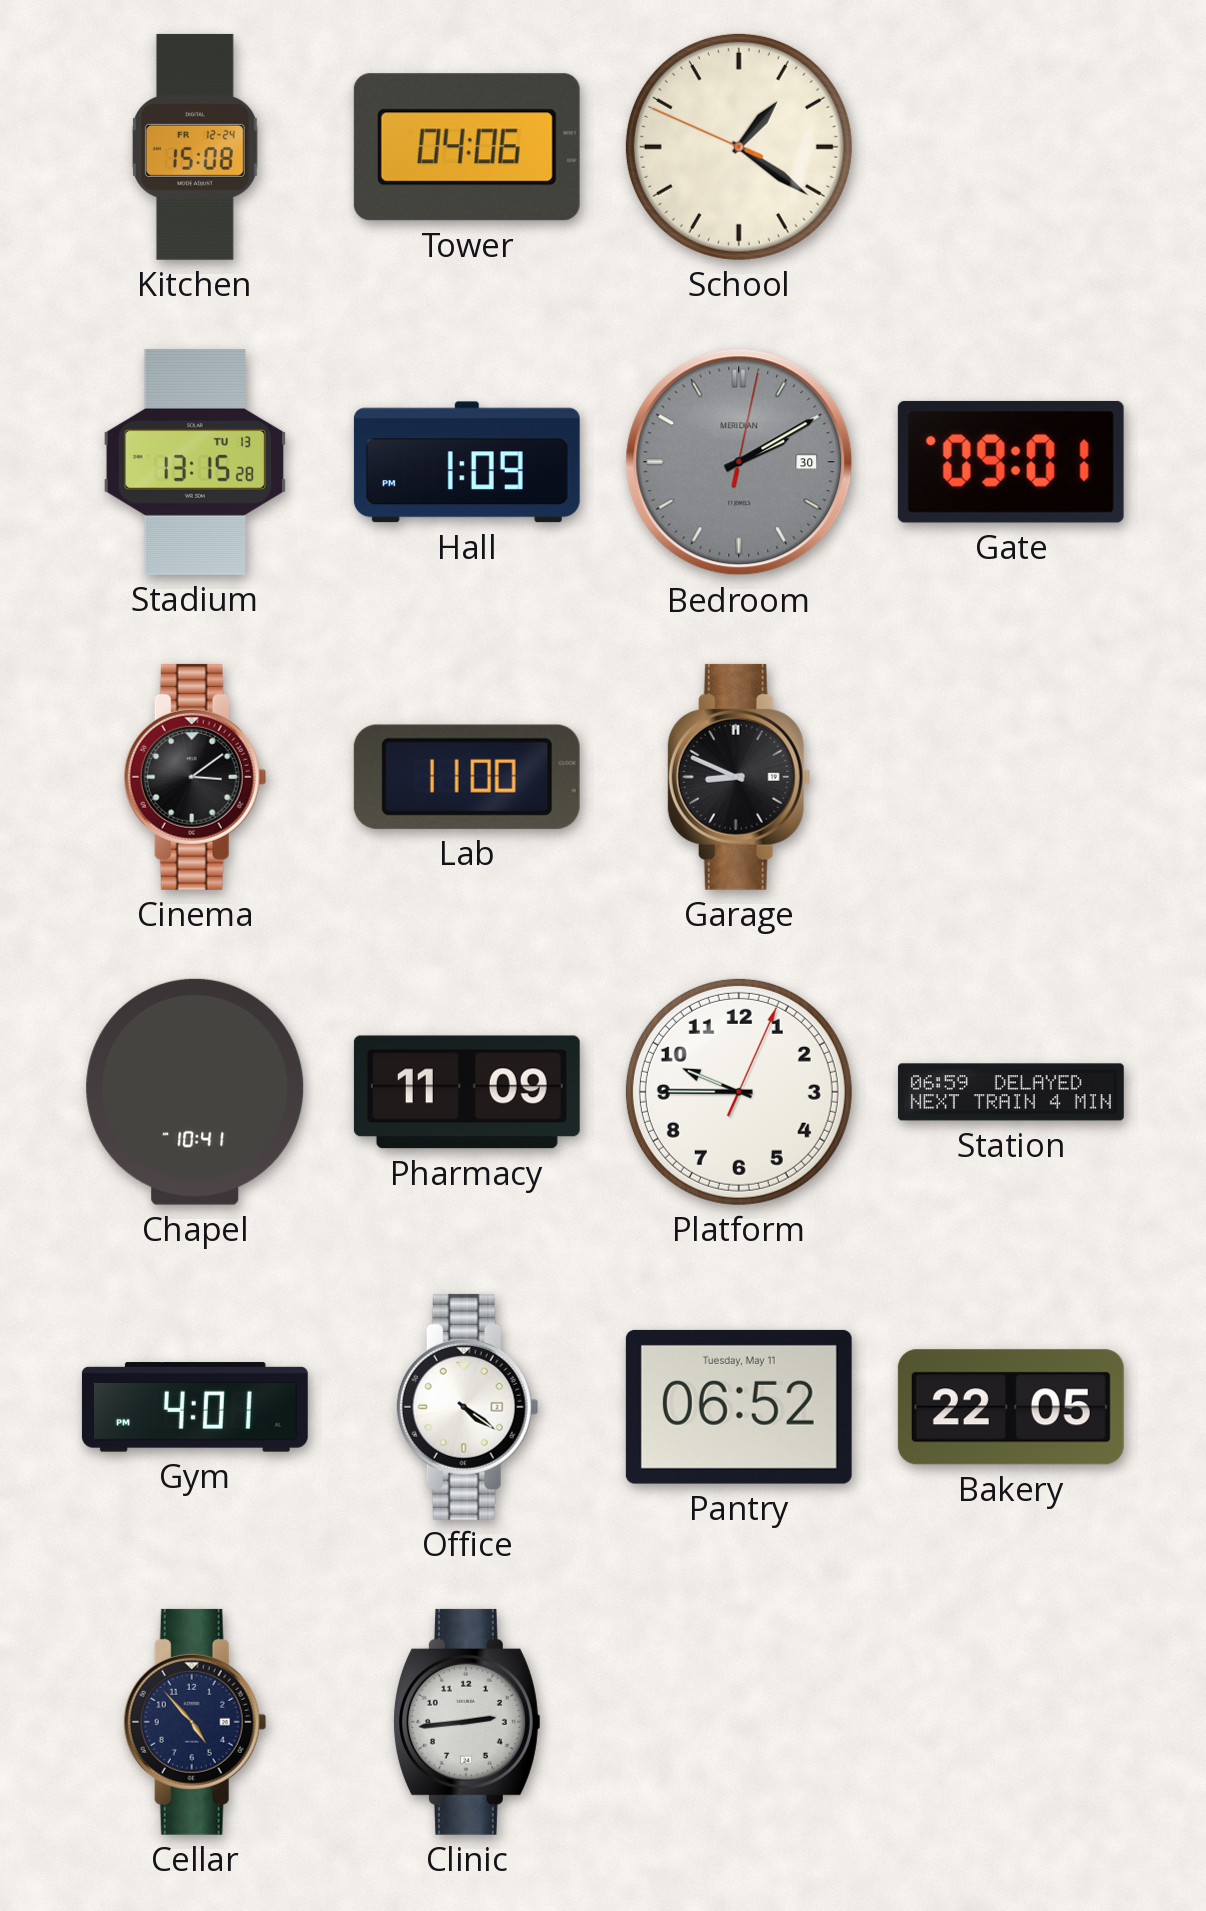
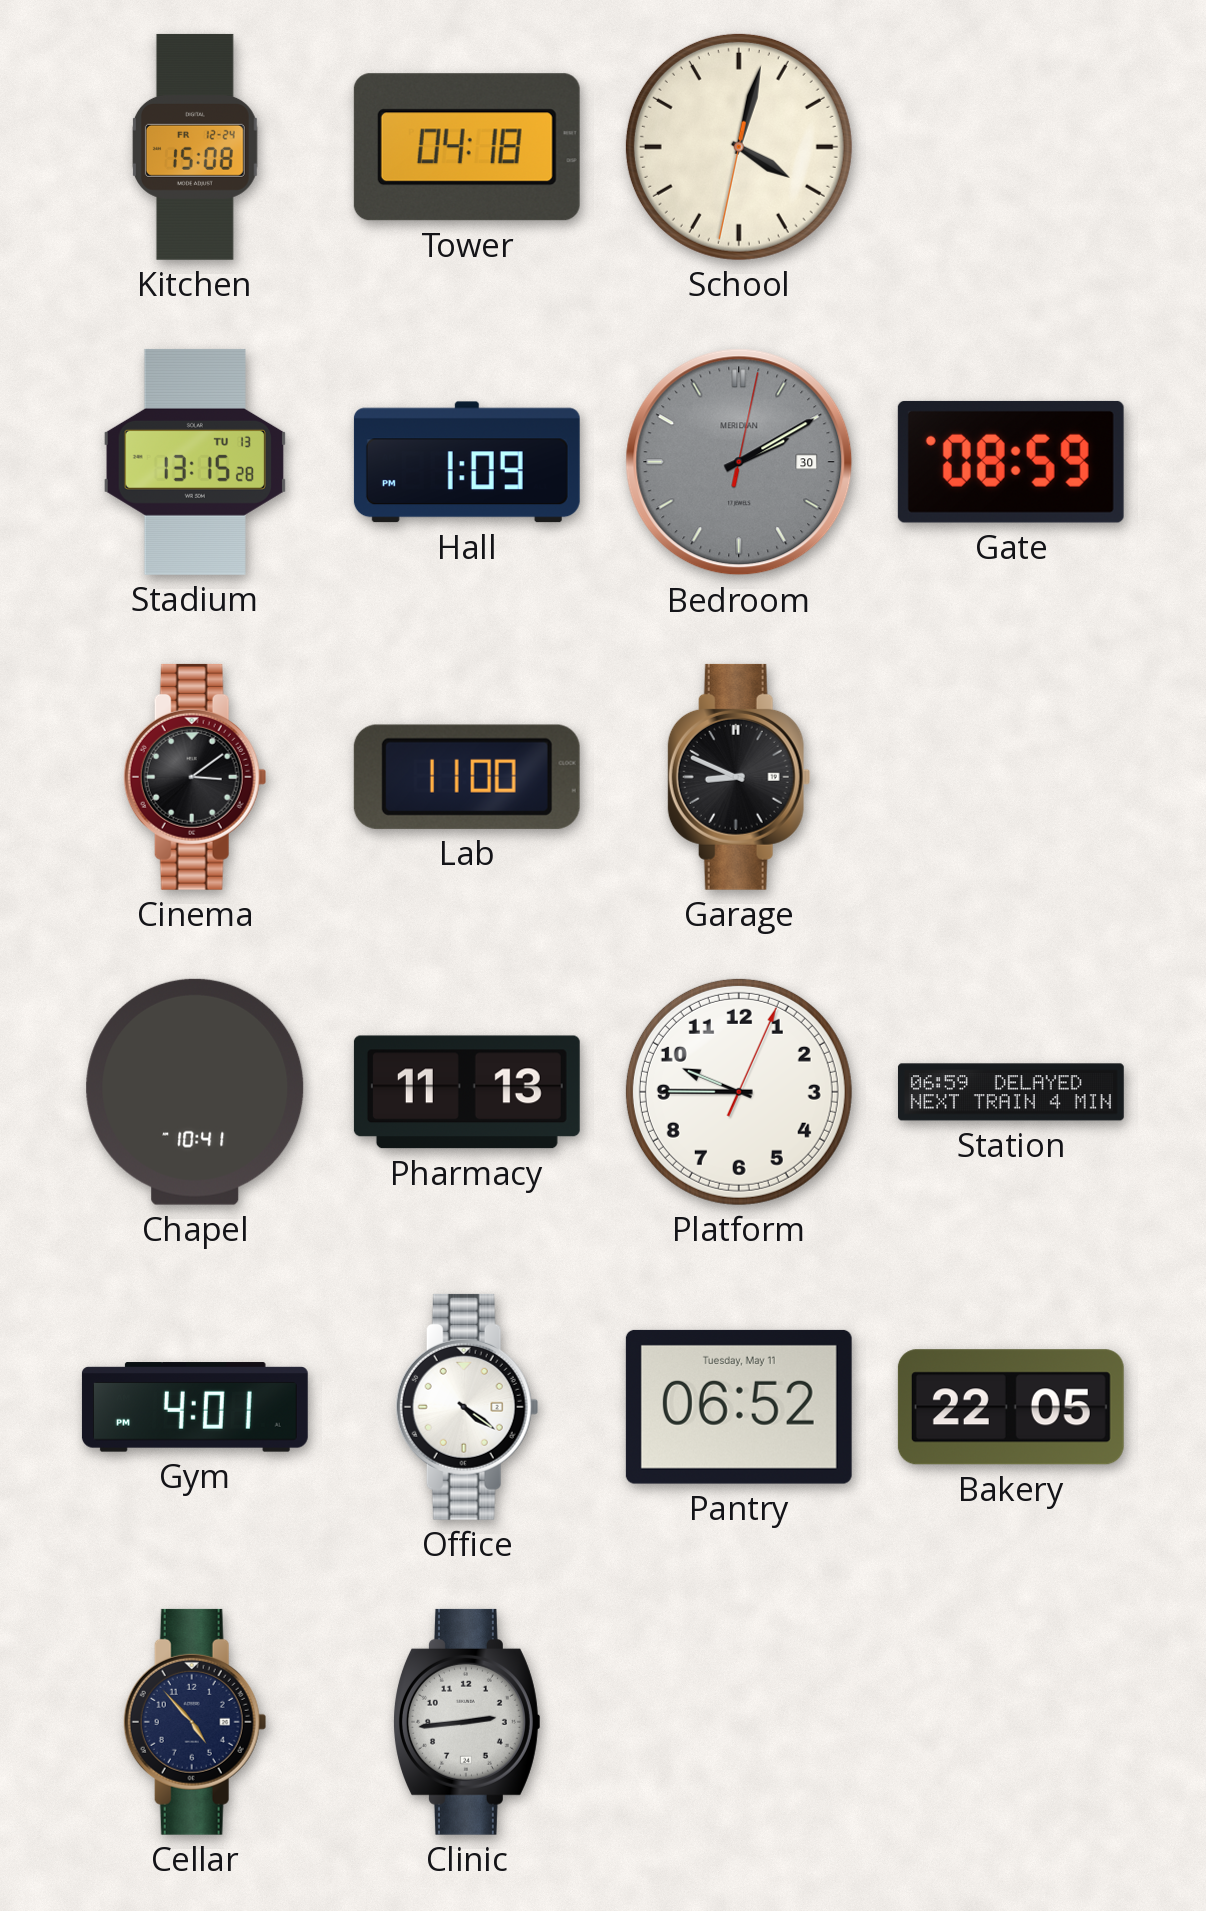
Tower: 04:06 -> 04:18 (467, 147)
School: 1:20 -> 4:02 (739, 147)
Gate: 09:01 -> 08:59 (1011, 462)
Pharmacy: 11:09 -> 11:13 (467, 1092)
